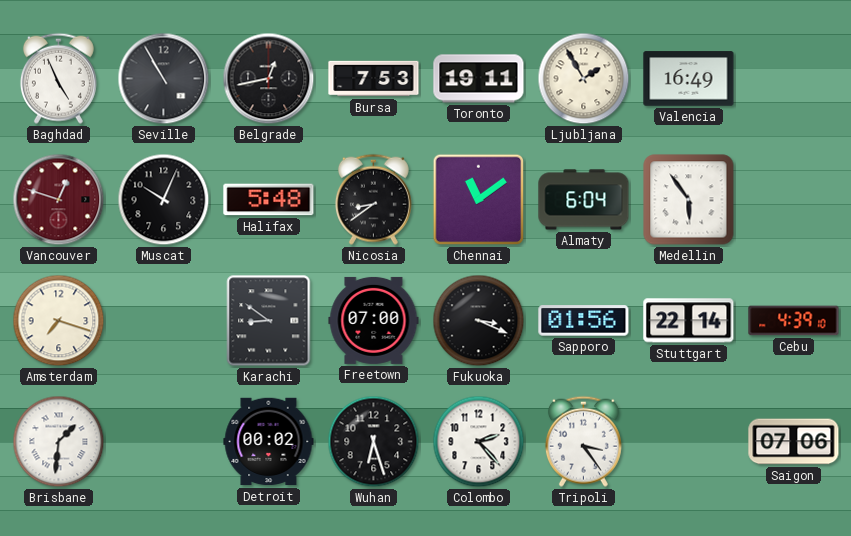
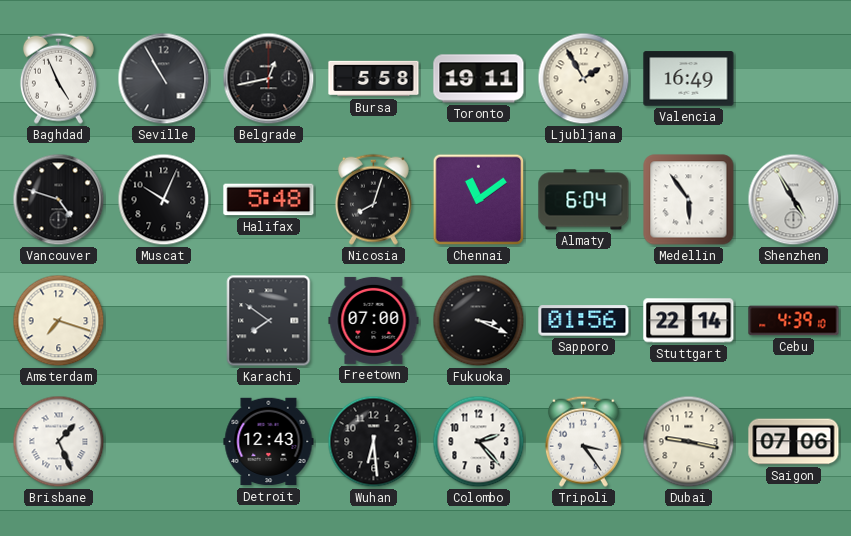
Bursa: 7:53 -> 5:58 (374, 79)
Vancouver: 12:48 -> 4:48 (59, 200)
Vancouver dial: burgundy -> black (59, 200)
Nicosia: 8:39 -> 8:03 (373, 199)
Shenzhen: none -> 4:55 (794, 200)
Karachi: 8:51 -> 7:51 (269, 321)
Brisbane: 1:31 -> 1:26 (59, 442)
Detroit: 00:02 -> 12:43 (269, 442)
Wuhan: 6:27 -> 6:29 (374, 442)
Dubai: none -> 9:17 (689, 442)
